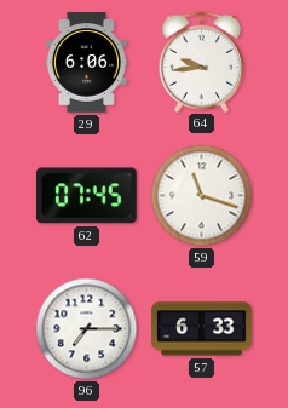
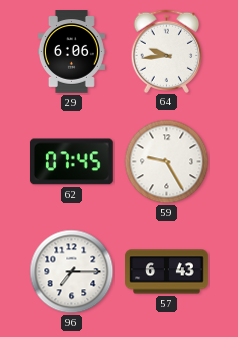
59: 11:18 -> 9:25 (167, 162)
57: 6:33 -> 6:43 (167, 272)
